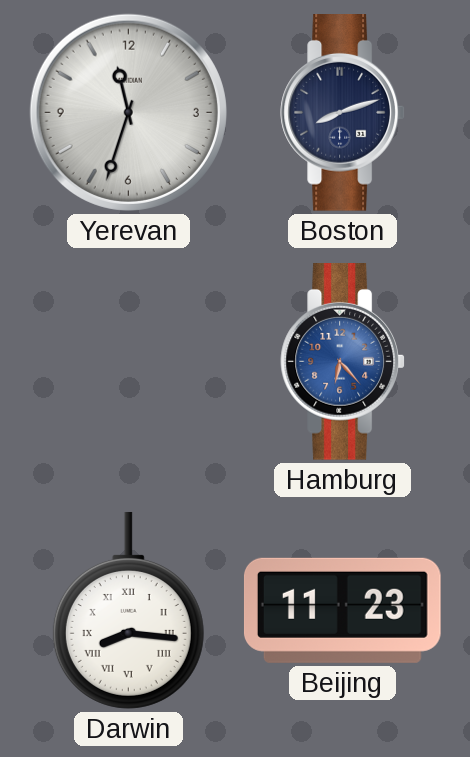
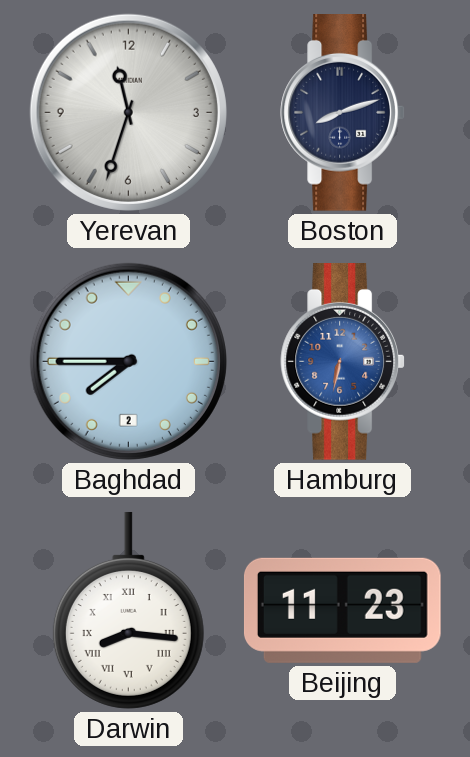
Baghdad: none -> 7:45 (128, 361)
Hamburg: 6:23 -> 6:32 (342, 362)
